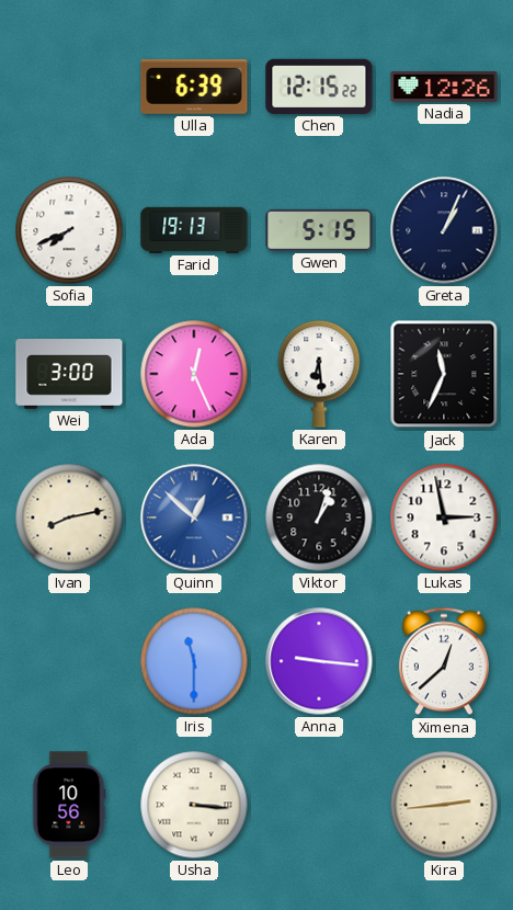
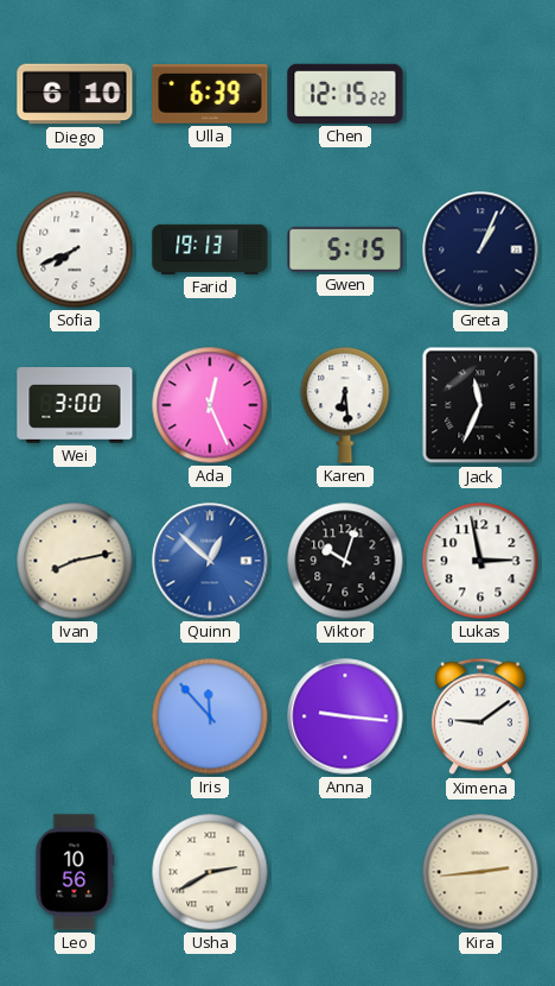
Diego: none -> 6:10 (75, 94)
Nadia: 12:26 -> none (444, 87)
Viktor: 1:03 -> 10:03 (345, 561)
Iris: 11:30 -> 11:53 (210, 716)
Ximena: 12:38 -> 9:09 (480, 716)
Usha: 3:16 -> 2:40 (210, 872)
